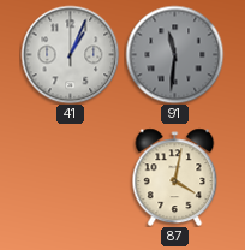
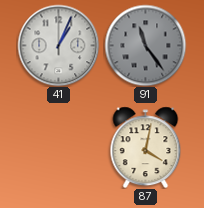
91: 11:31 -> 11:24 (145, 45)
